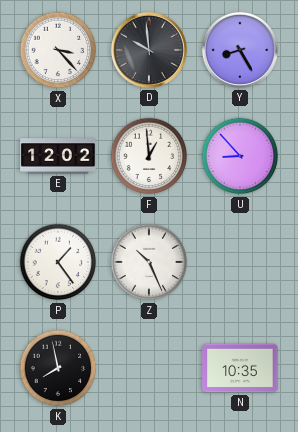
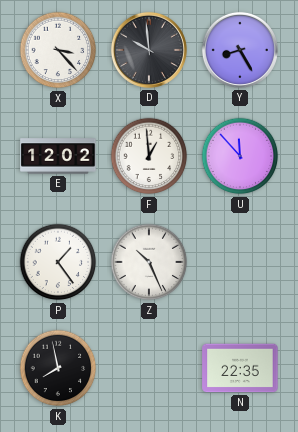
U: 8:53 -> 11:53 (240, 156)
N: 10:35 -> 22:35 (240, 368)
